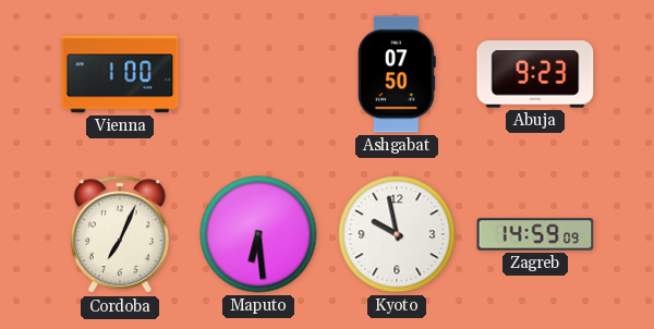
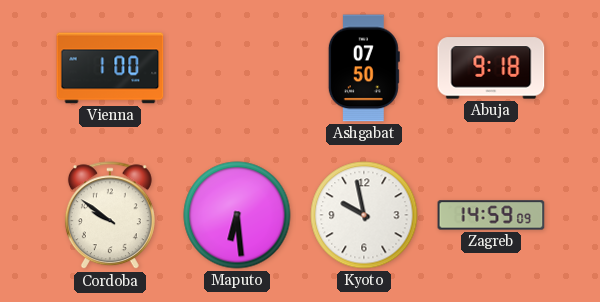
Abuja: 9:23 -> 9:18 (491, 68)
Cordoba: 7:04 -> 9:51 (110, 216)
